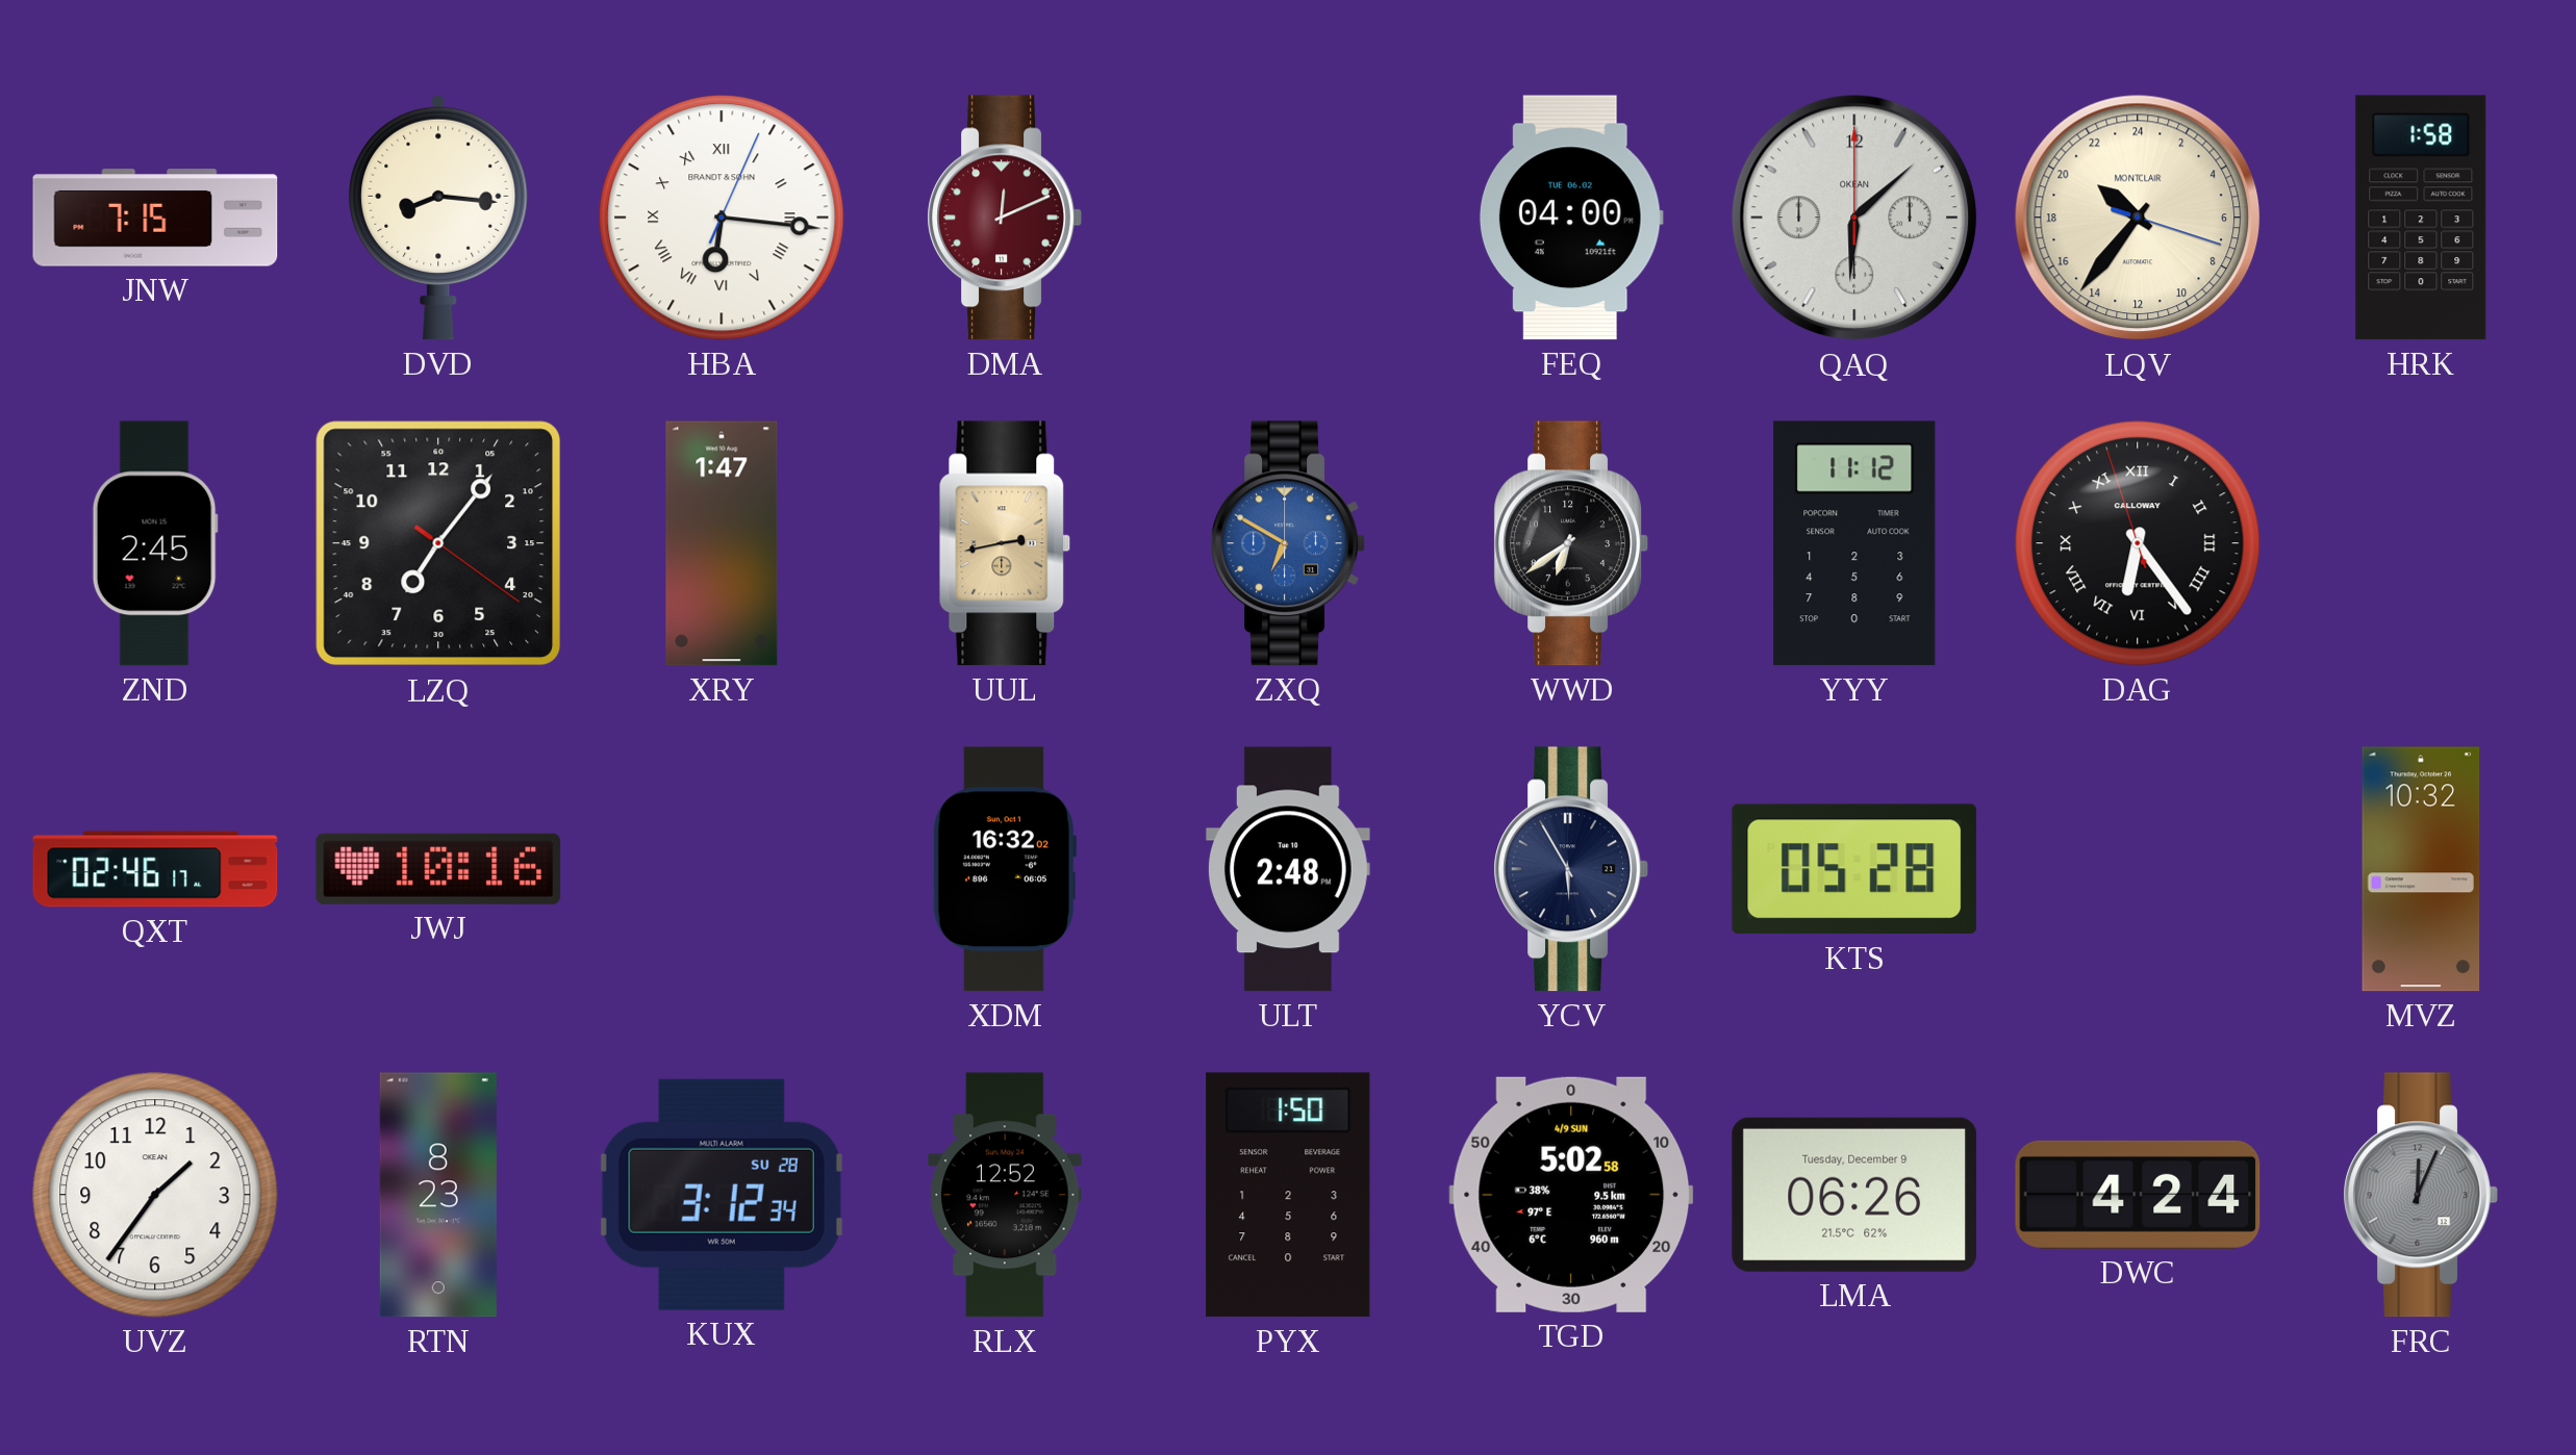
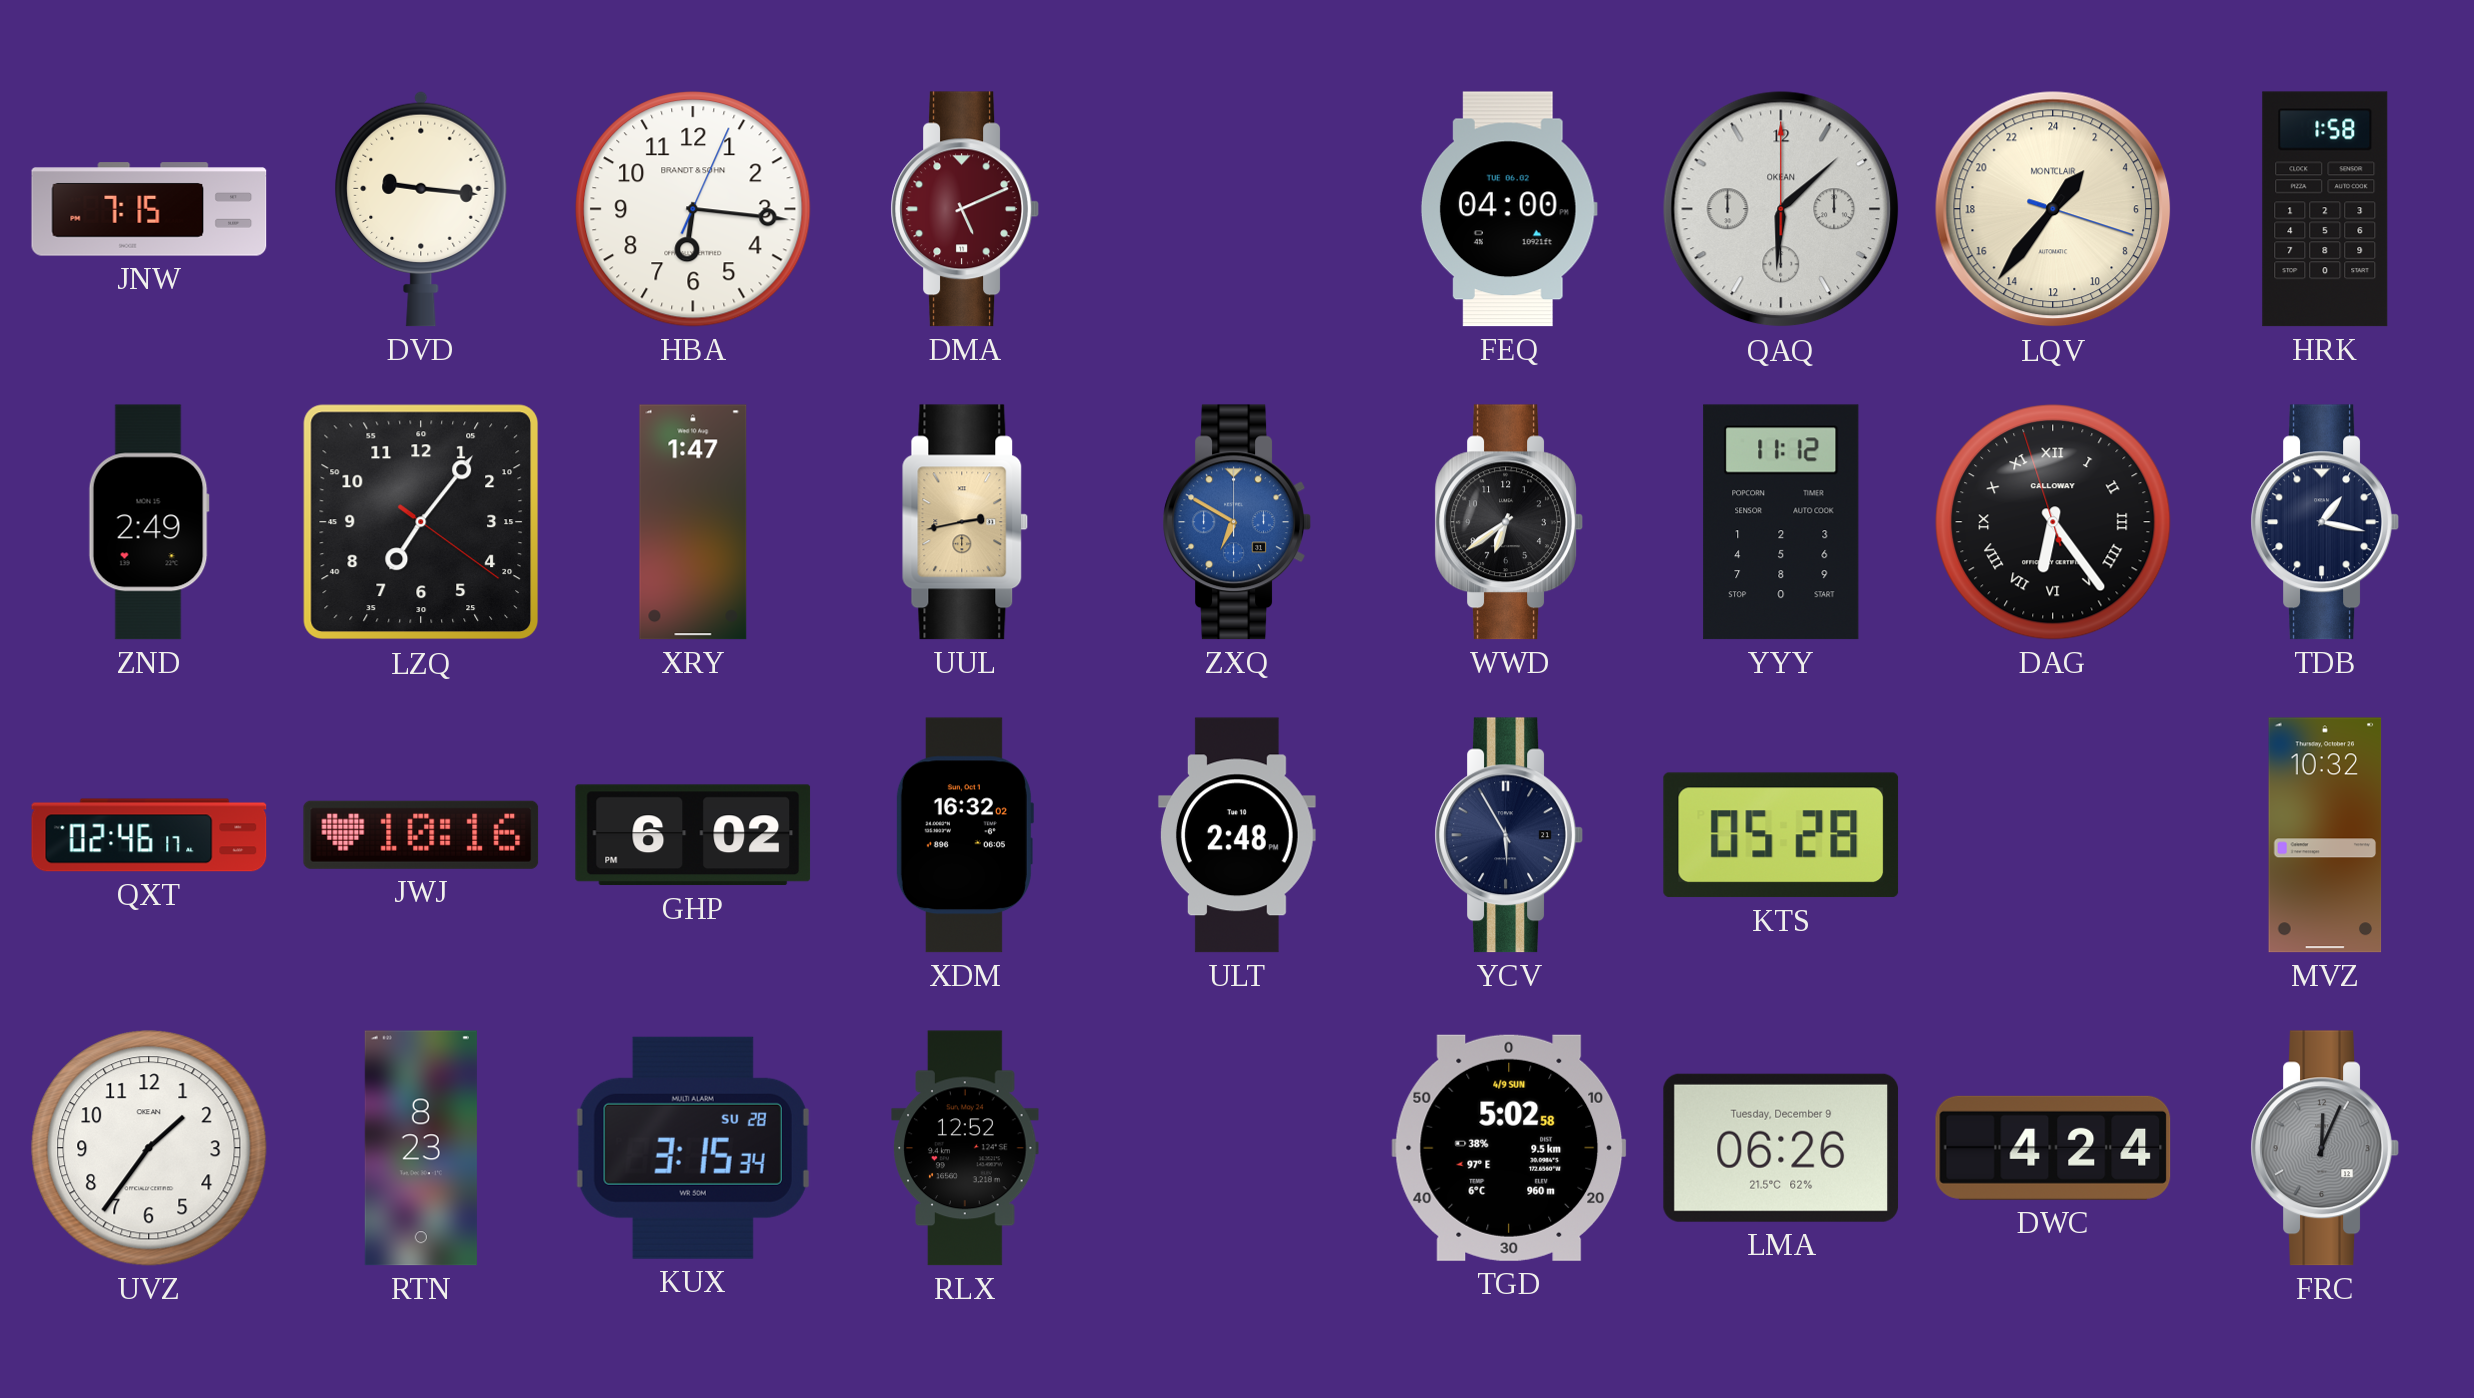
DVD: 8:16 -> 9:16 (421, 209)
HBA numerals: Roman -> Arabic (693, 209)
DMA: 12:11 -> 5:11 (965, 209)
LQV: 20:36 -> 2:36 (2053, 209)
ZND: 2:45 -> 2:49 (149, 522)
TDB: none -> 1:17 (2325, 522)
GHP: none -> 6:02 (693, 835)
KUX: 3:12 -> 3:15 (693, 1148)
PYX: 1:50 -> none (1288, 1195)
